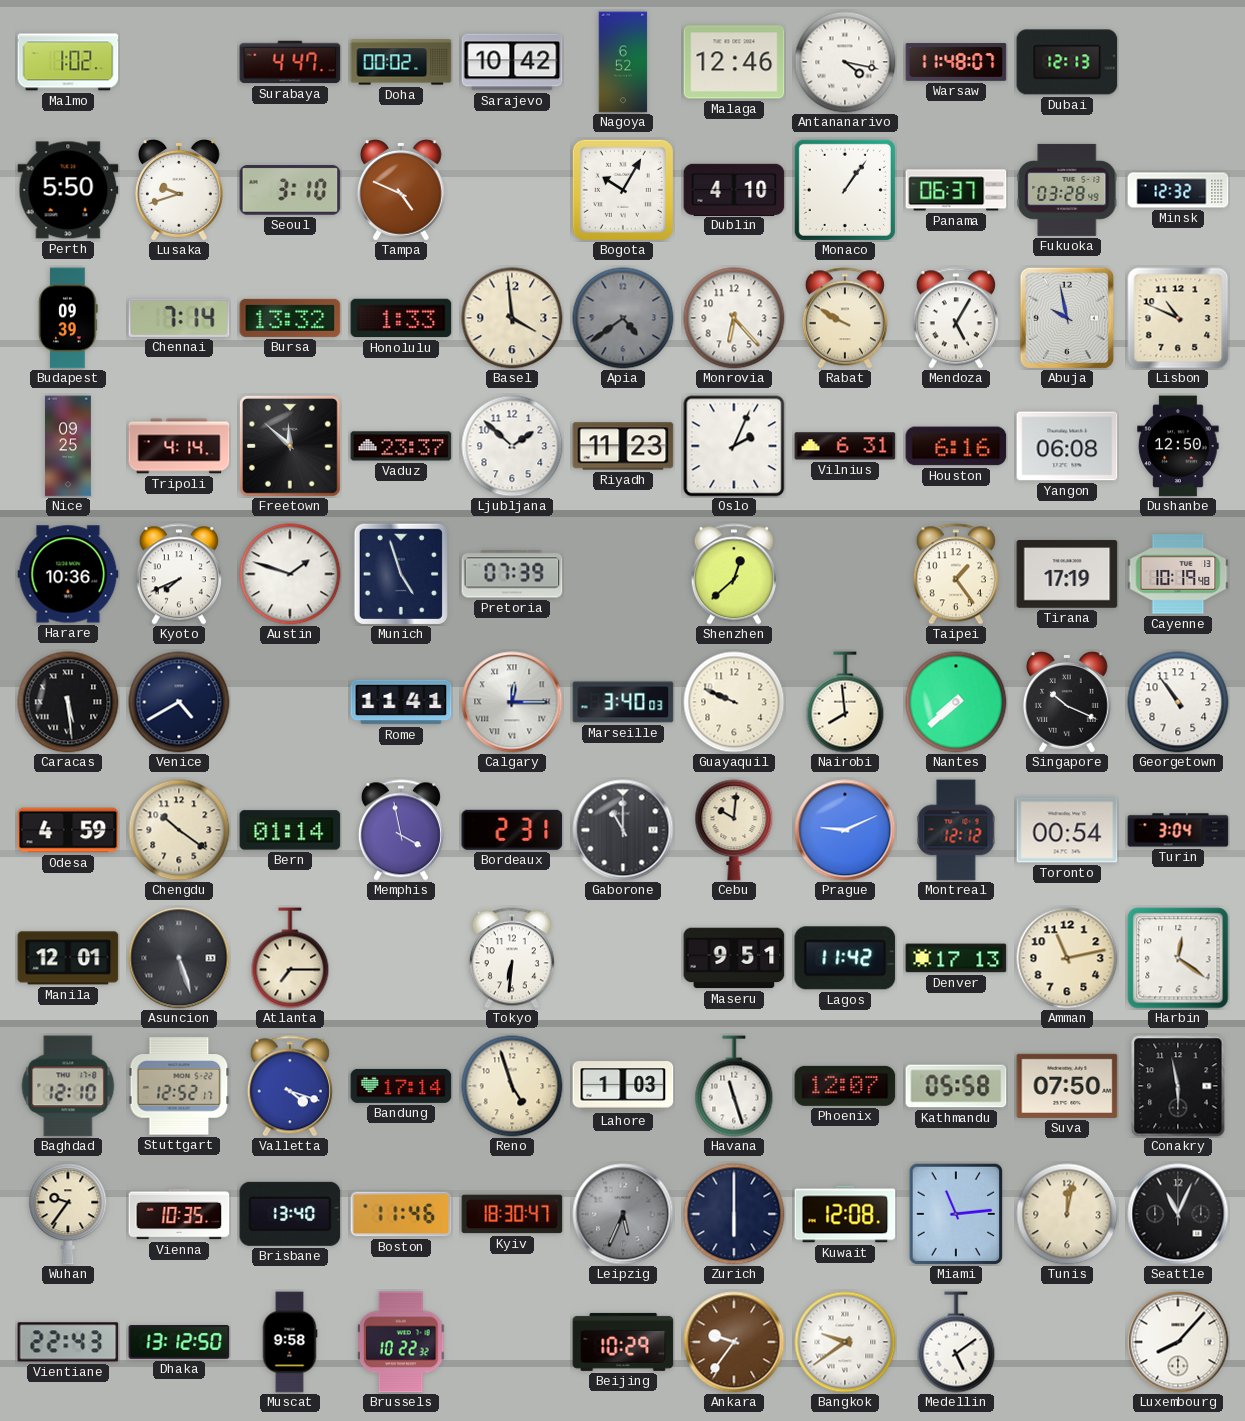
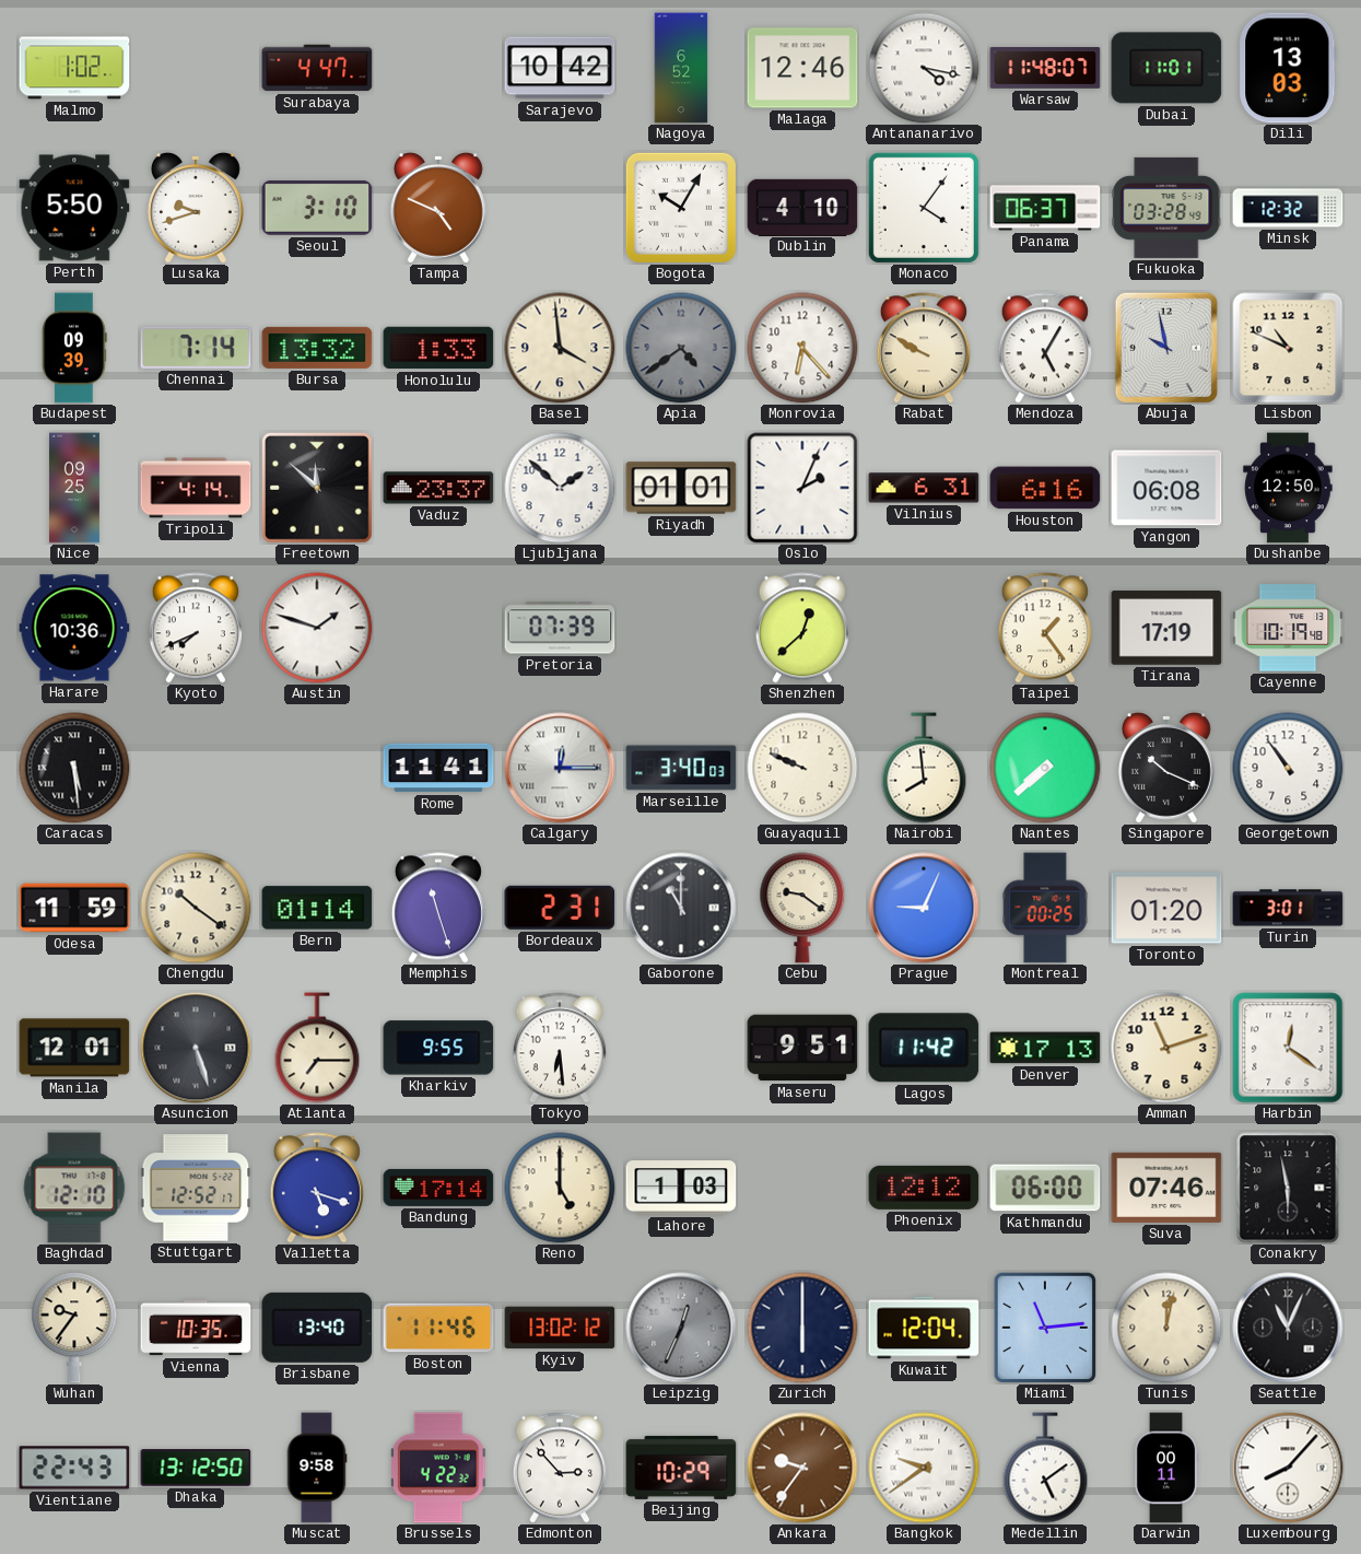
Doha: 00:02 -> none (401, 62)
Dubai: 12:13 -> 11:01 (1166, 68)
Dili: none -> 13:03 (1288, 68)
Monaco: 1:06 -> 4:06 (924, 208)
Riyadh: 11:23 -> 01:01 (681, 488)
Munich: 4:57 -> none (401, 574)
Venice: 4:40 -> none (179, 702)
Odesa: 4:59 -> 11:59 (74, 908)
Memphis: 3:58 -> 11:27 (438, 908)
Cebu: 10:01 -> 9:21 (802, 908)
Prague: 9:11 -> 9:04 (924, 908)
Montreal: 12:12 -> 00:25 (1045, 908)
Toronto: 00:54 -> 01:20 (1166, 908)
Turin: 3:04 -> 3:01 (1288, 908)
Kharkiv: none -> 9:55 (438, 1048)
Tokyo: 6:31 -> 6:29 (560, 1048)
Amman: 11:13 -> 11:12 (1166, 1048)
Valletta: 4:18 -> 5:18 (317, 1188)
Reno: 4:57 -> 5:00 (560, 1188)
Havana: 11:27 -> none (734, 1086)
Phoenix: 12:07 -> 12:12 (924, 1188)
Kathmandu: 05:58 -> 06:00 (1045, 1188)
Suva: 07:50 -> 07:46 (1166, 1188)
Kyiv: 18:30 -> 13:02 (560, 1328)
Leipzig: 5:34 -> 12:34 (681, 1328)
Kuwait: 12:08 -> 12:04 (924, 1328)
Brussels: 10:22 -> 4:22 (438, 1468)
Edmonton: none -> 2:53 (560, 1468)
Darwin: none -> 00:11 (1166, 1468)
